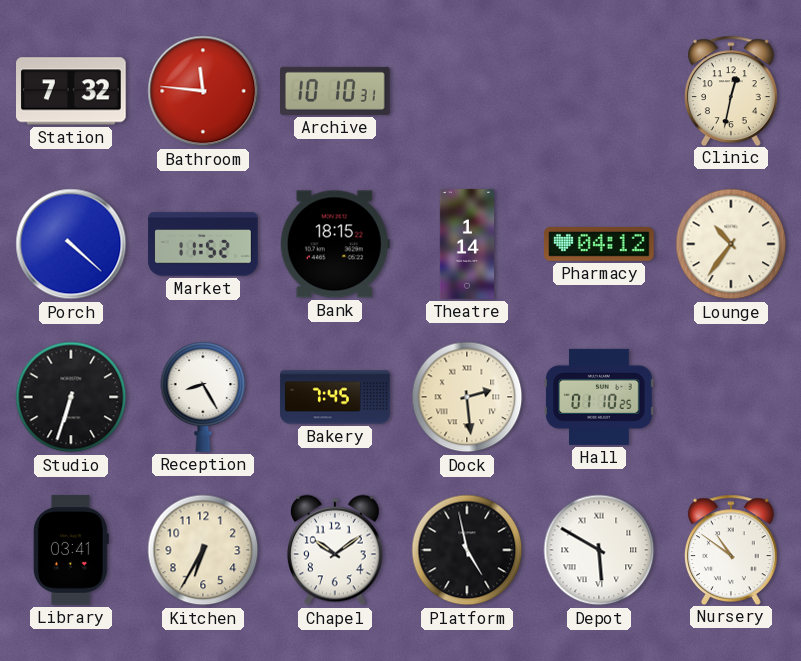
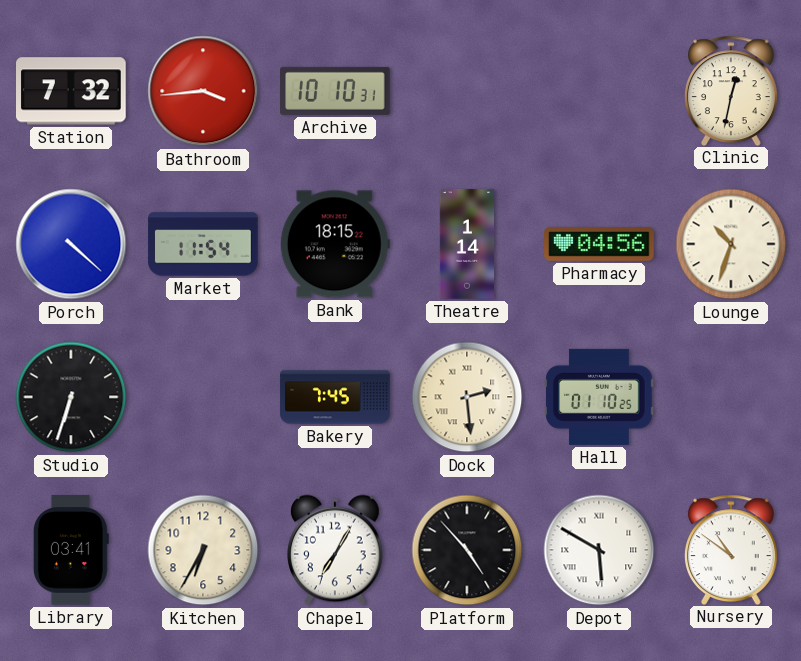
Bathroom: 11:46 -> 3:44 (203, 91)
Market: 11:52 -> 11:54 (203, 244)
Pharmacy: 04:12 -> 04:56 (599, 244)
Lounge: 10:36 -> 10:33 (731, 244)
Reception: 8:25 -> none (203, 397)
Chapel: 10:09 -> 7:05 (335, 550)
Platform: 4:58 -> 4:53 (467, 550)
